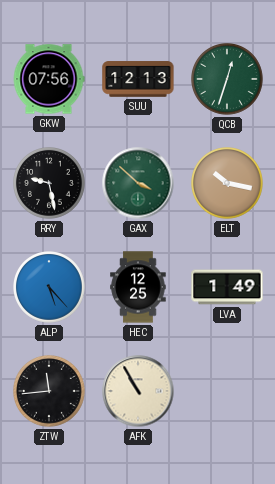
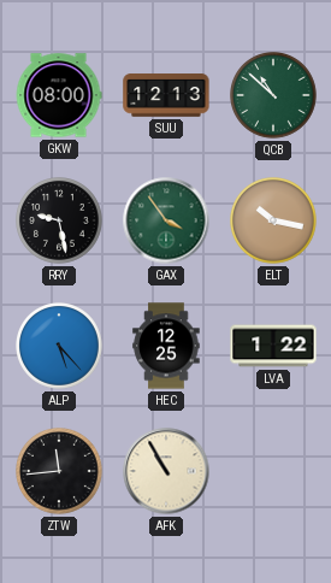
GKW: 07:56 -> 08:00 (59, 95)
QCB: 12:33 -> 10:52 (274, 96)
GAX: 3:52 -> 3:54 (166, 220)
LVA: 1:49 -> 1:22 (273, 346)
